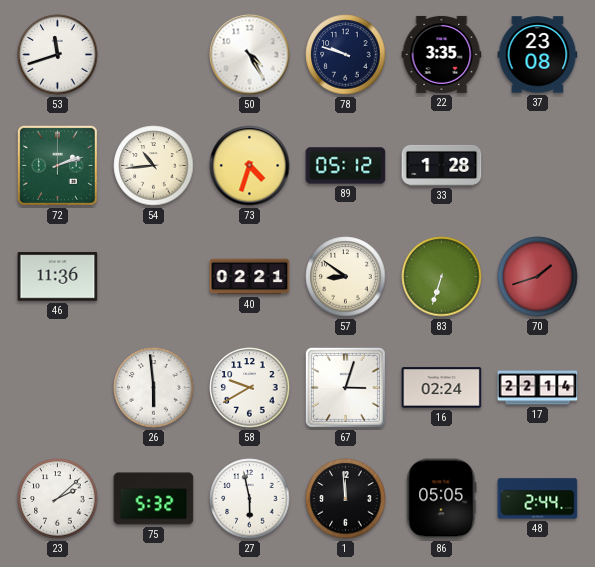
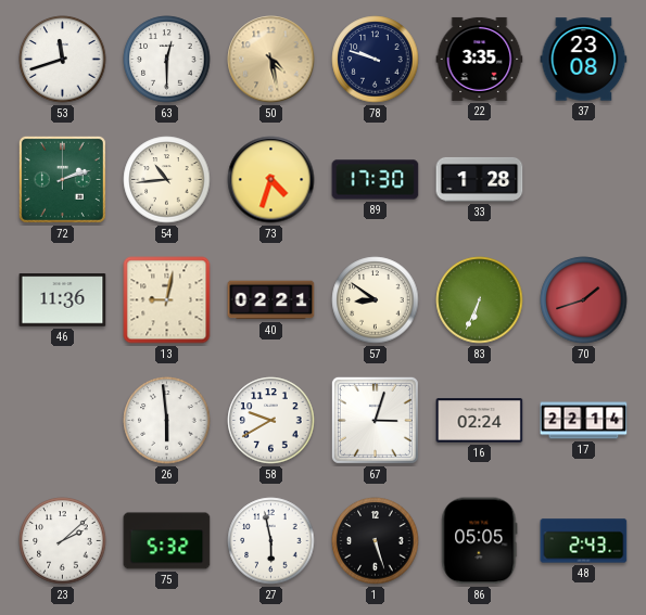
63: none -> 12:30 (167, 60)
50: 4:25 -> 4:28 (271, 60)
50 dial: white -> champagne (271, 60)
89: 05:12 -> 17:30 (376, 180)
13: none -> 9:02 (167, 300)
83: 6:33 -> 6:34 (480, 300)
1: 11:59 -> 5:27 (376, 541)
48: 2:44 -> 2:43 (584, 541)
